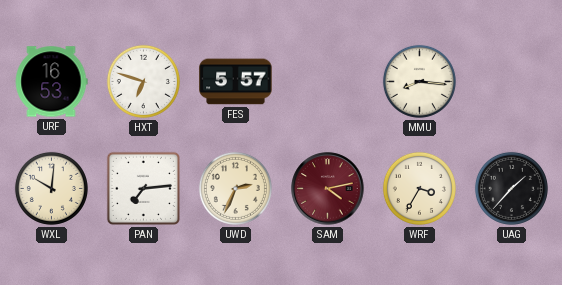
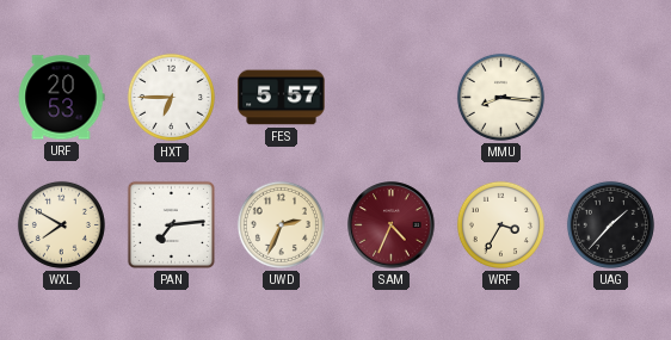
URF: 16:53 -> 20:53 (61, 98)
HXT: 6:48 -> 6:45 (171, 97)
WXL: 10:01 -> 7:50 (61, 224)
SAM: 4:13 -> 4:34 (392, 225)
